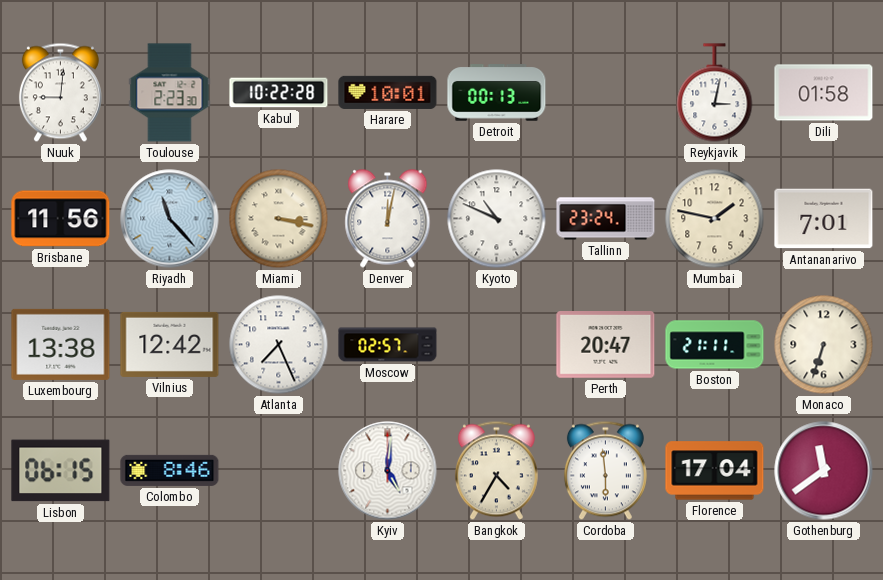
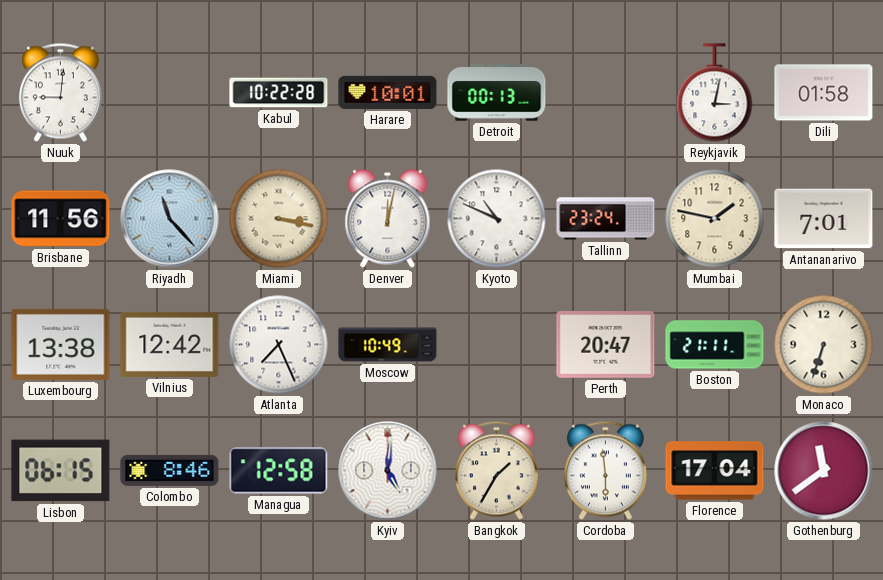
Toulouse: 2:23 -> none (170, 93)
Moscow: 02:57 -> 10:49 (388, 345)
Managua: none -> 12:58 (279, 471)
Bangkok: 4:35 -> 1:35 (496, 471)
